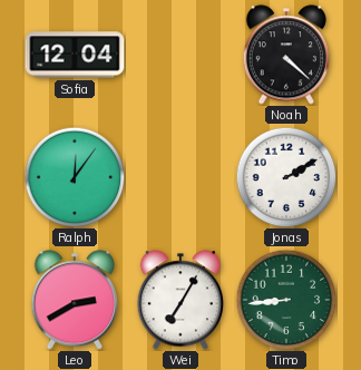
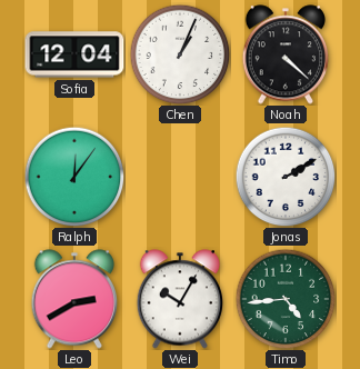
Chen: none -> 1:04 (180, 54)
Wei: 7:05 -> 10:05 (179, 299)
Timo: 8:44 -> 4:44 (286, 299)
